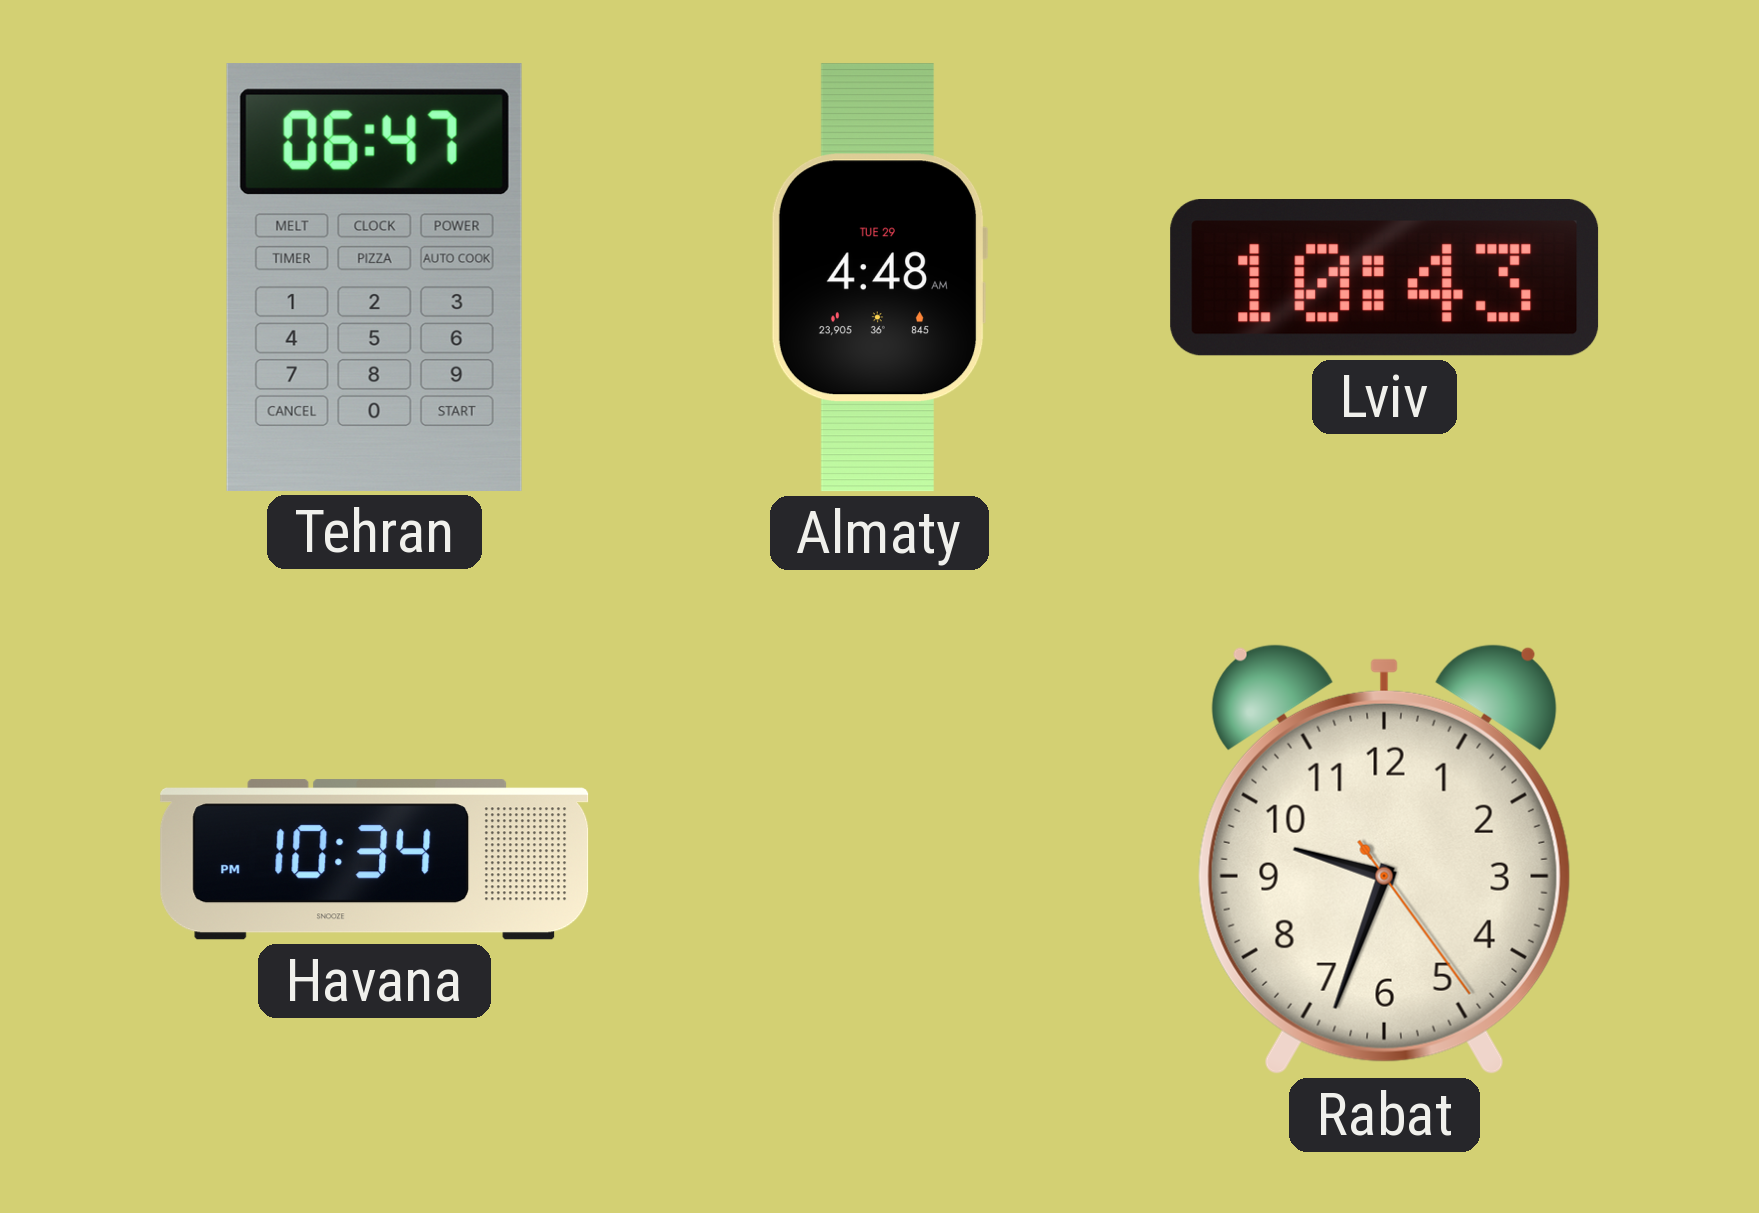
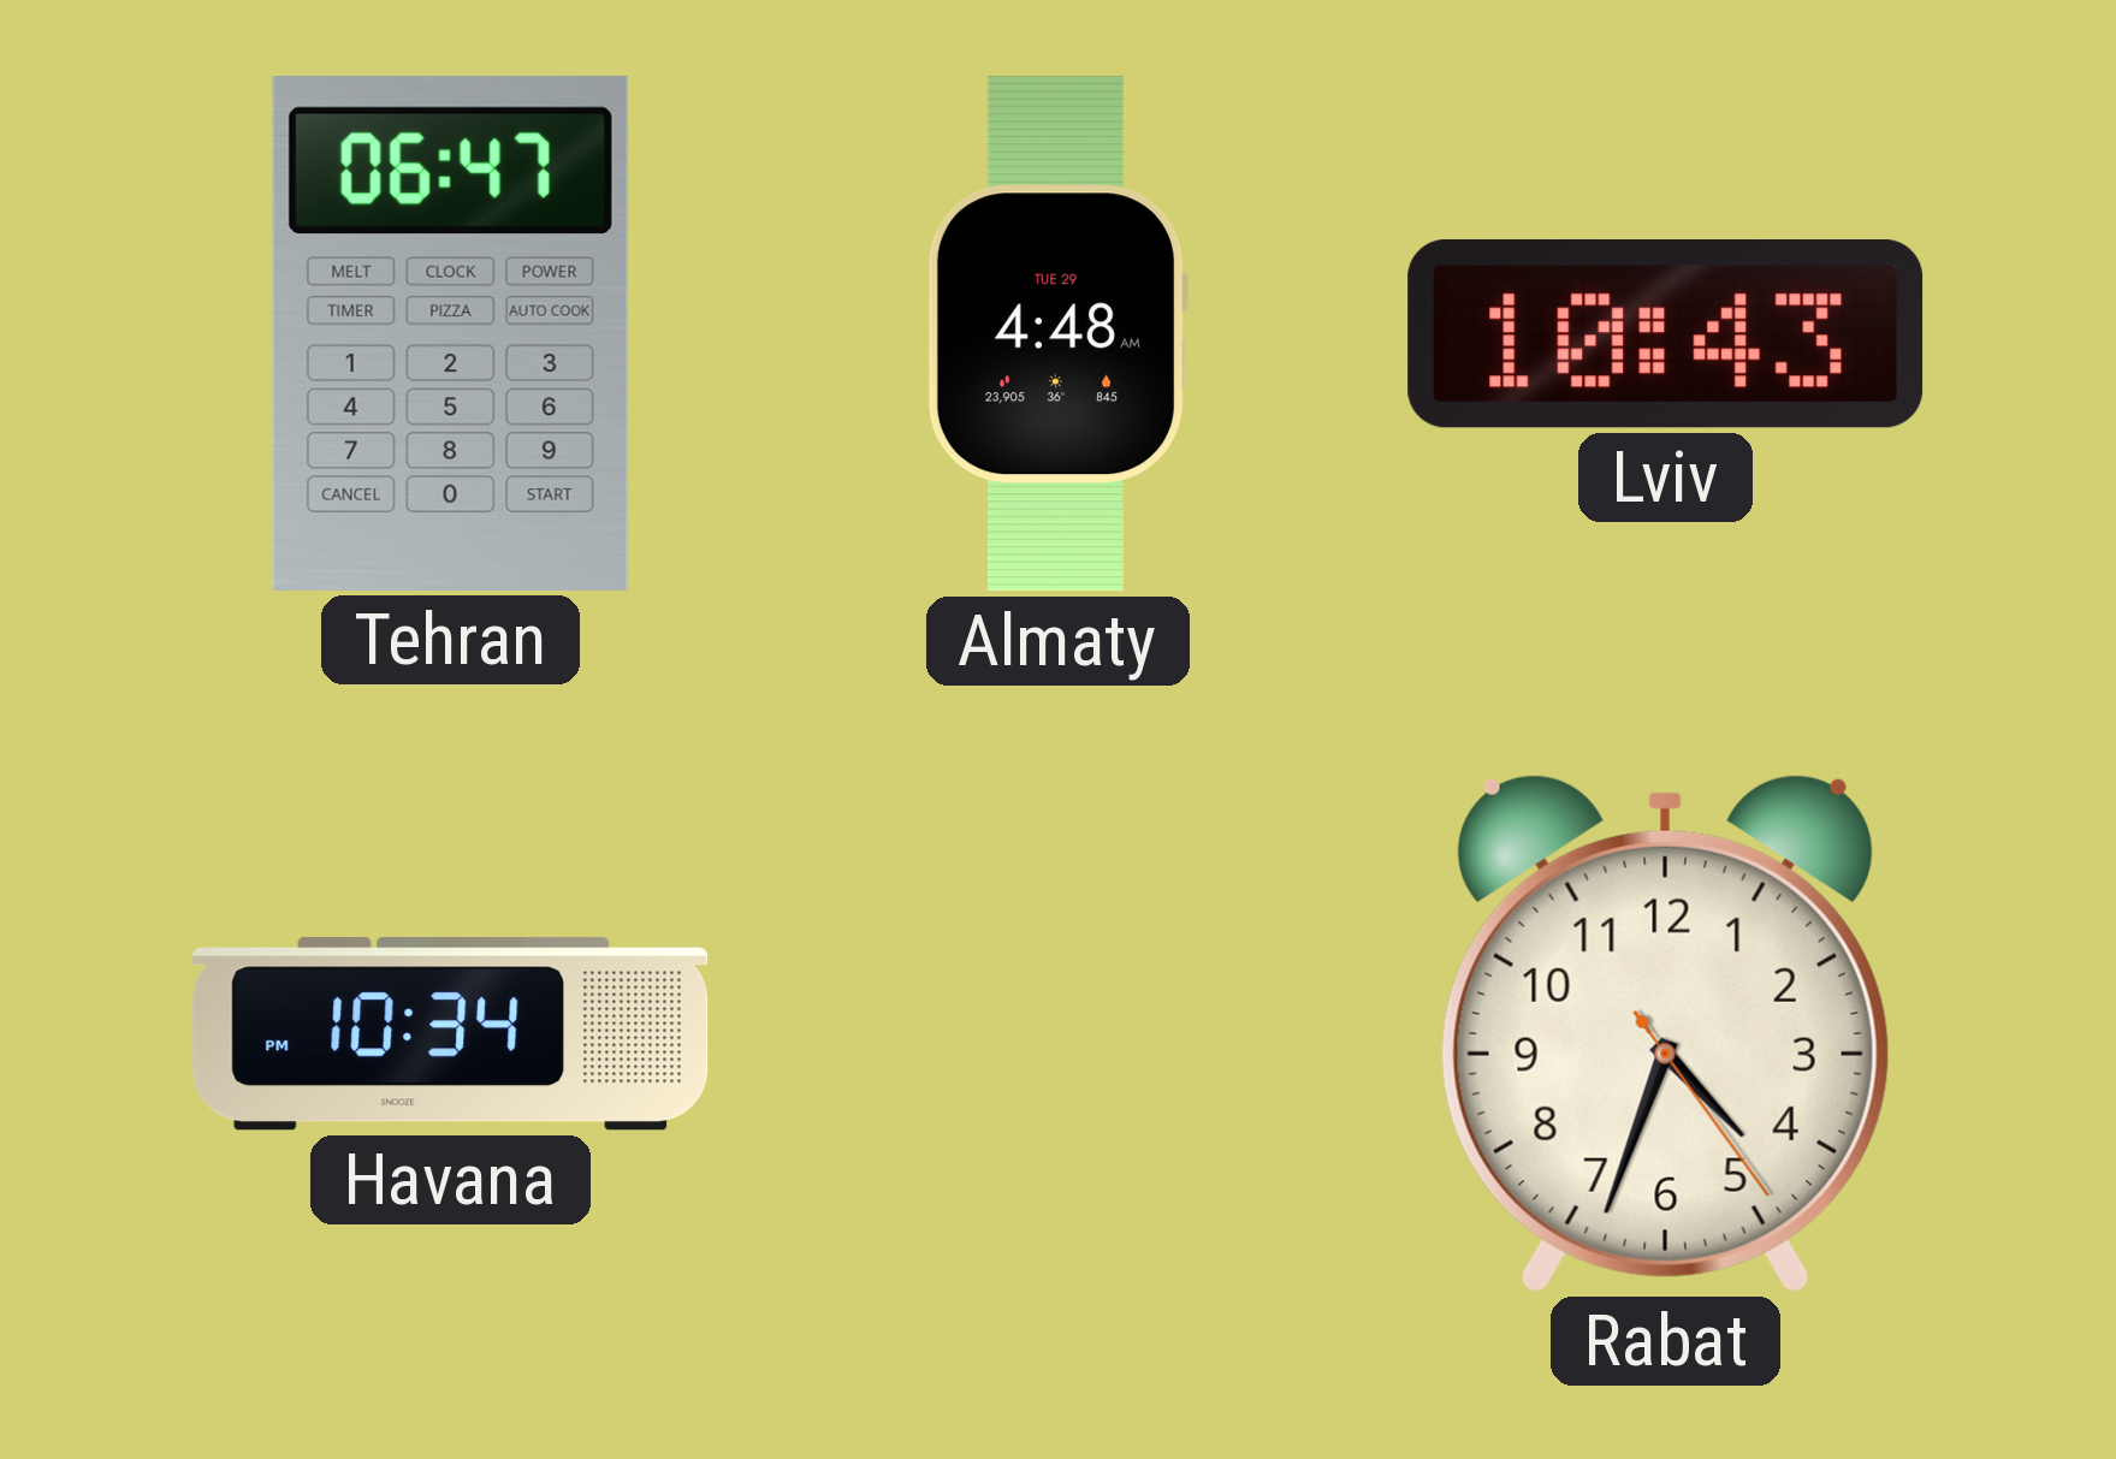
Rabat: 9:33 -> 4:33 (1665, 1033)
